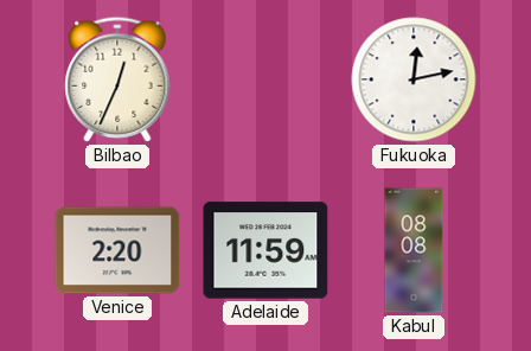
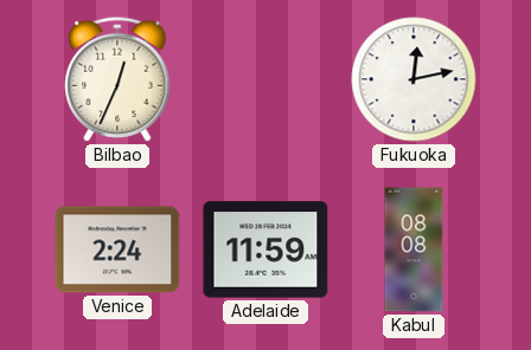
Venice: 2:20 -> 2:24 (117, 249)
